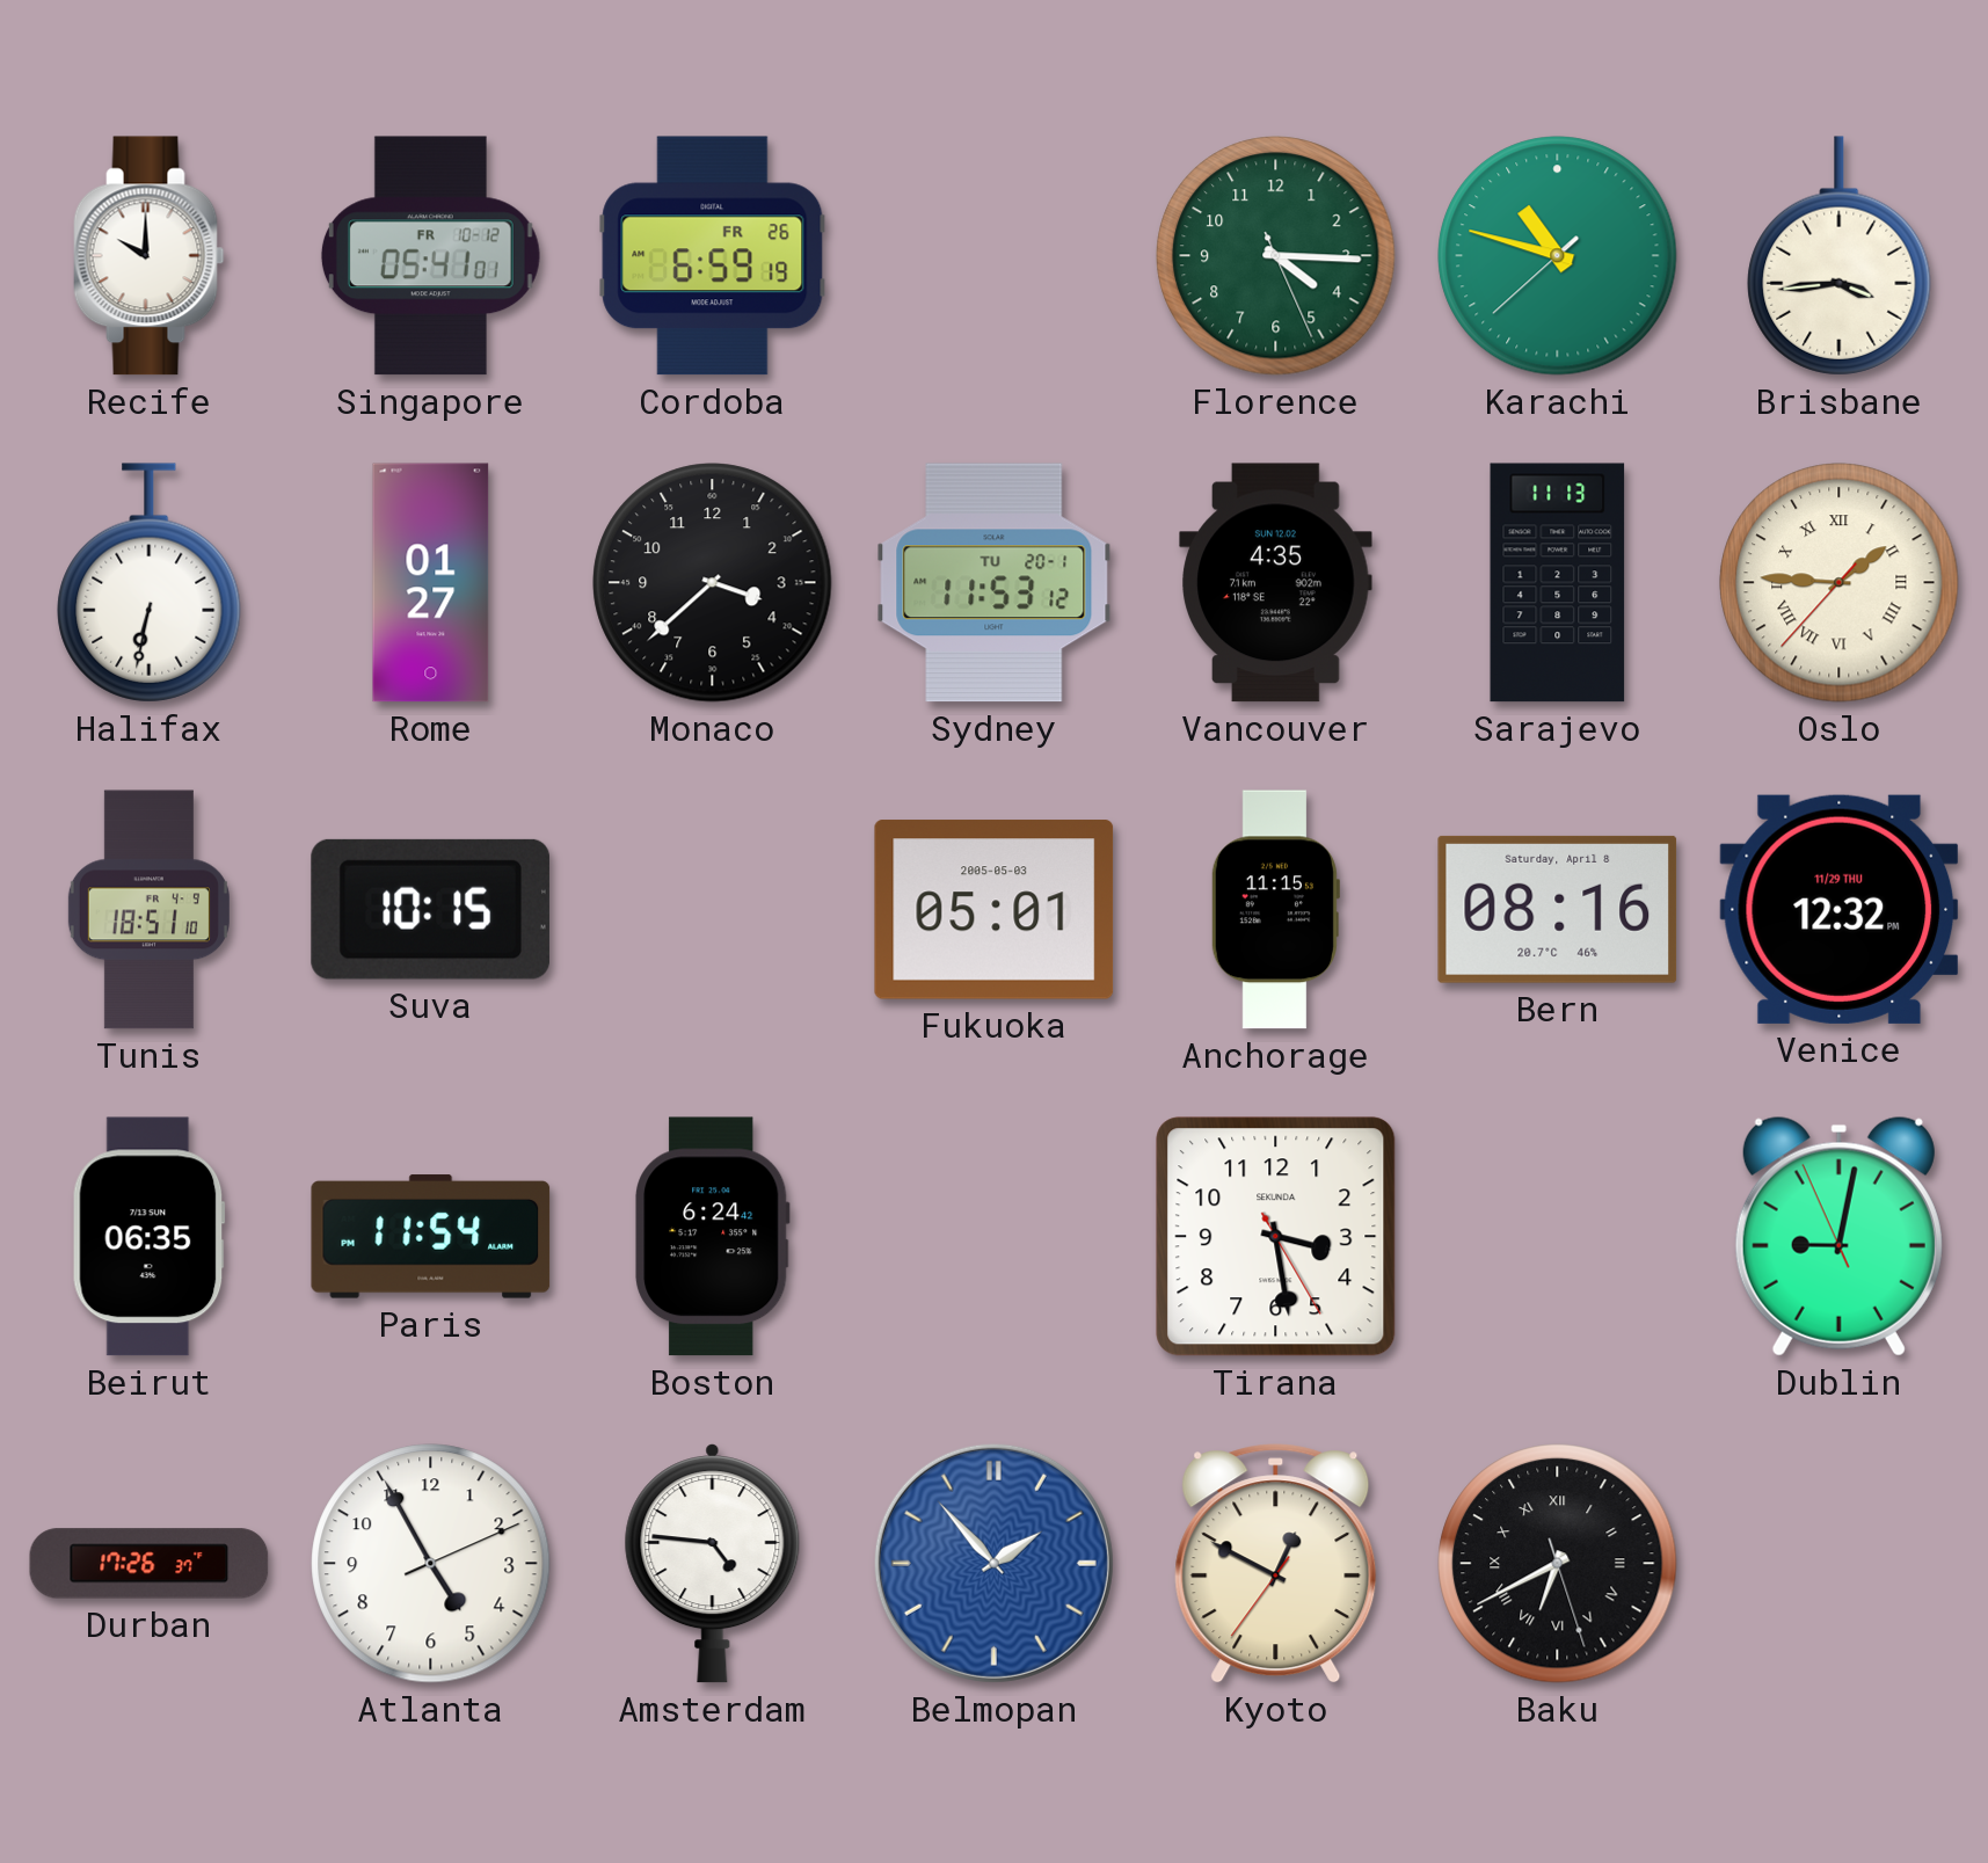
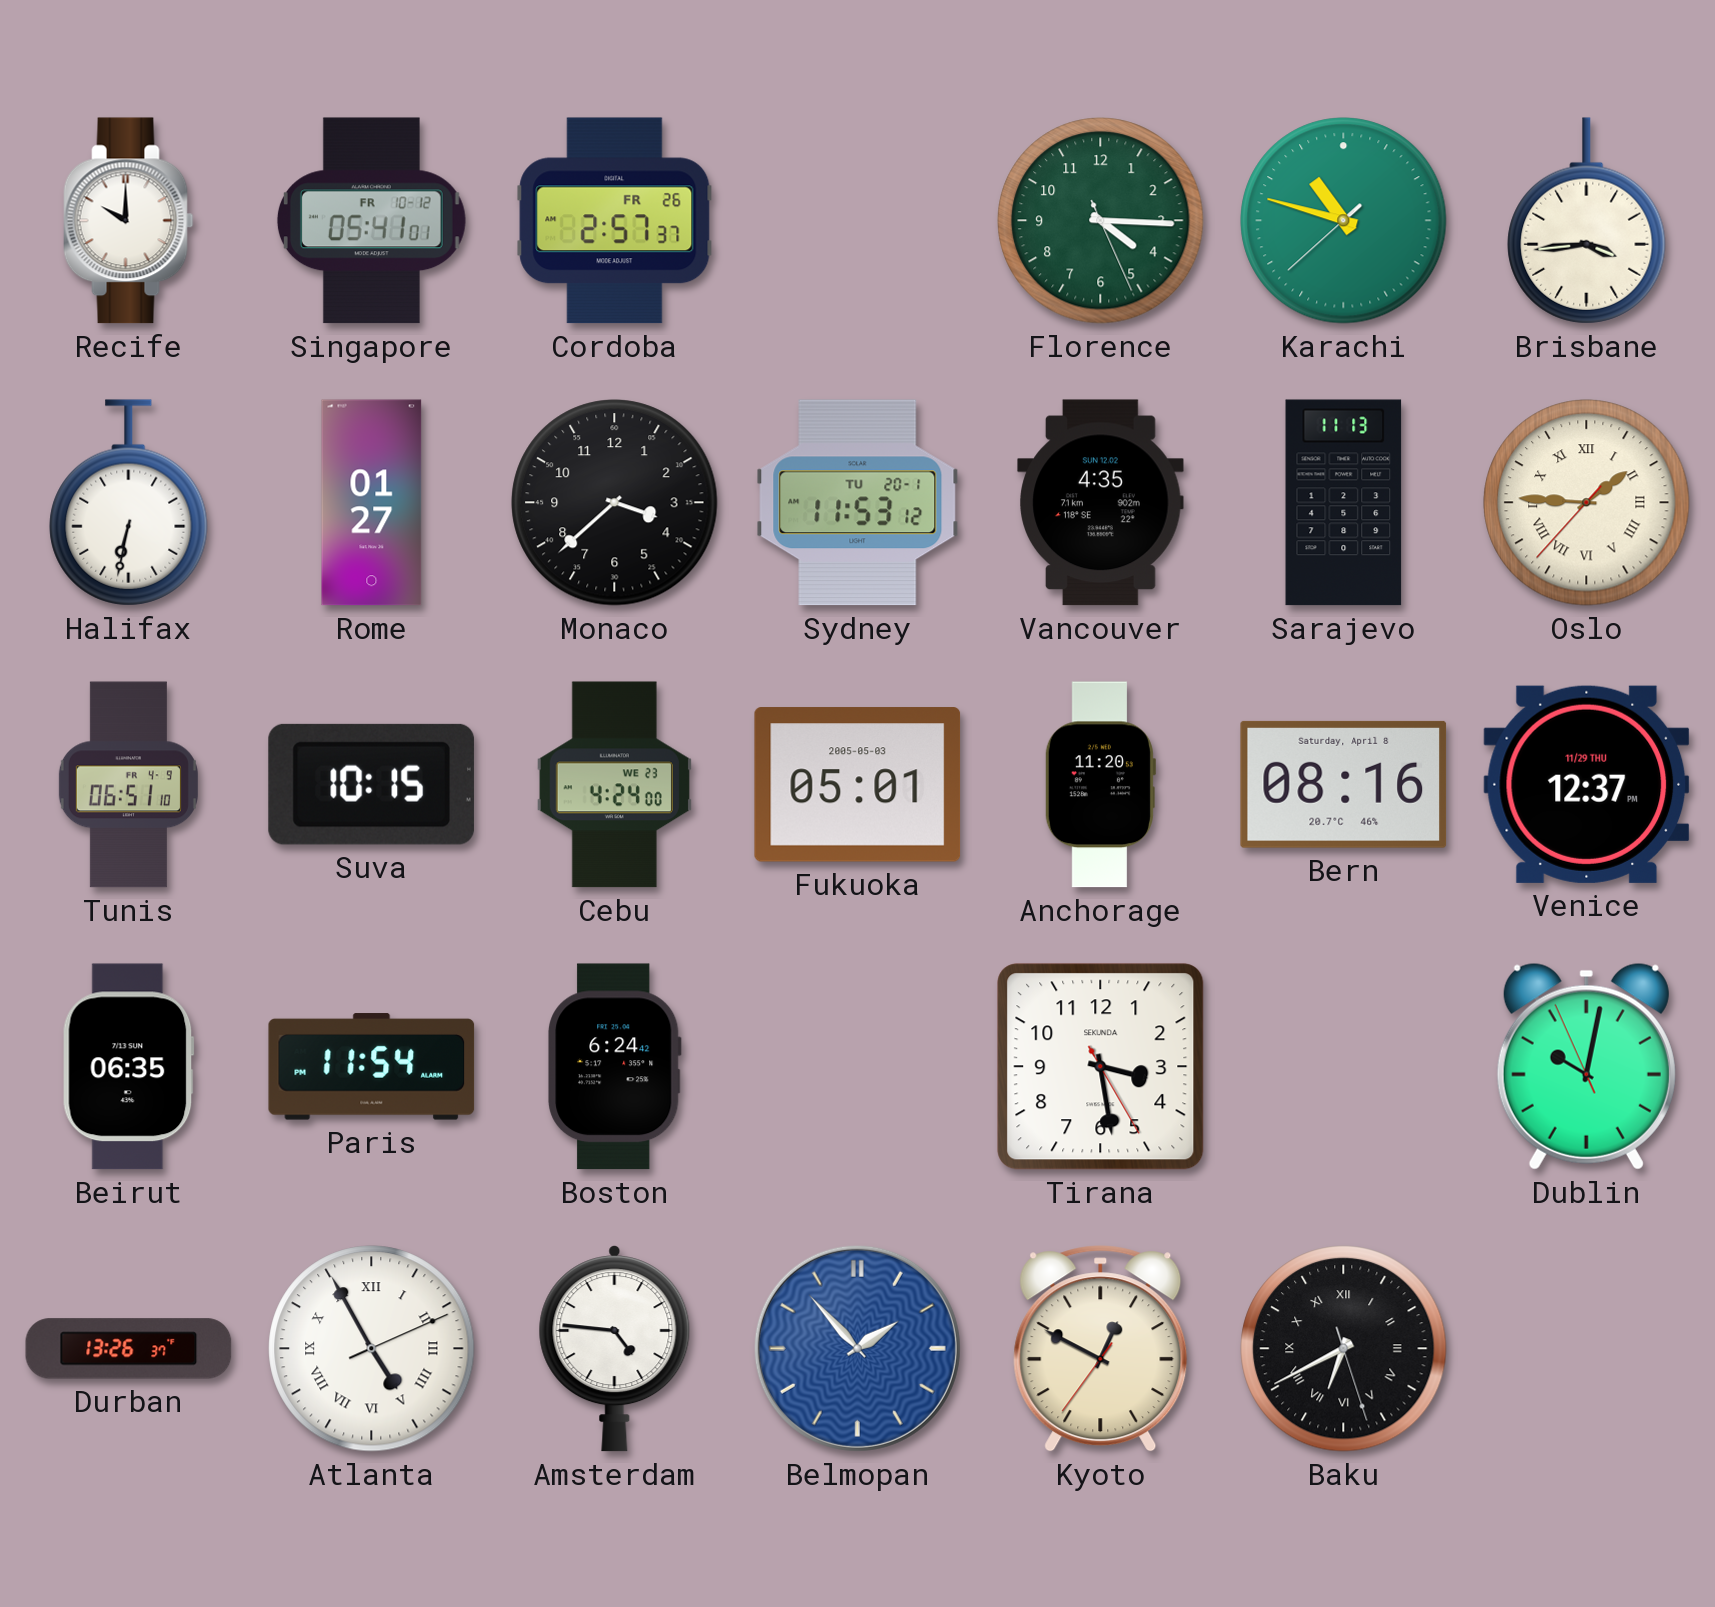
Cordoba: 6:59 -> 2:57 (615, 221)
Tunis: 18:51 -> 06:51 (128, 785)
Cebu: none -> 4:24 (614, 785)
Anchorage: 11:15 -> 11:20 (1100, 785)
Venice: 12:32 -> 12:37 (1587, 784)
Dublin: 9:01 -> 10:01 (1586, 1066)
Durban: 17:26 -> 13:26 (129, 1349)
Atlanta numerals: Arabic -> Roman (372, 1349)
